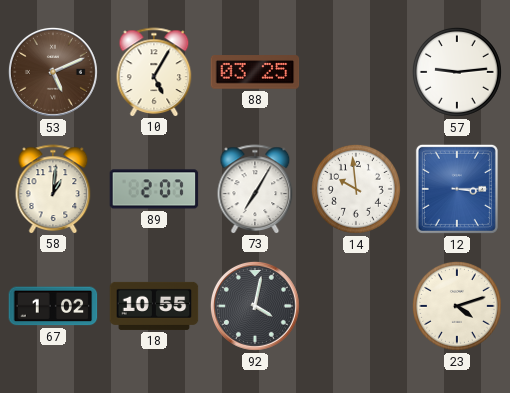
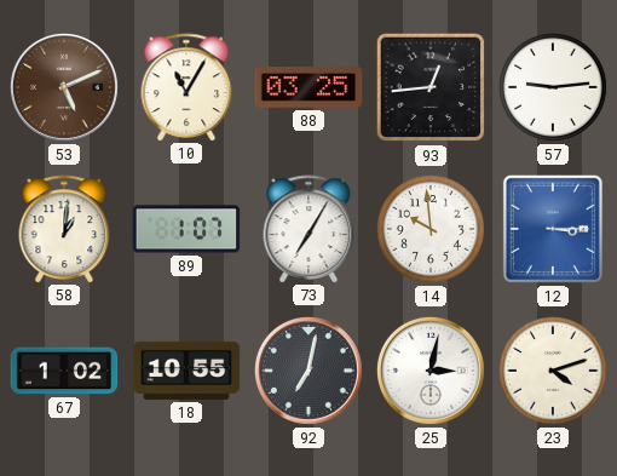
10: 5:05 -> 11:05 (186, 87)
93: none -> 12:44 (431, 87)
89: 2:07 -> 1:07 (186, 229)
92: 4:02 -> 7:02 (308, 371)
25: none -> 3:02 (431, 371)
